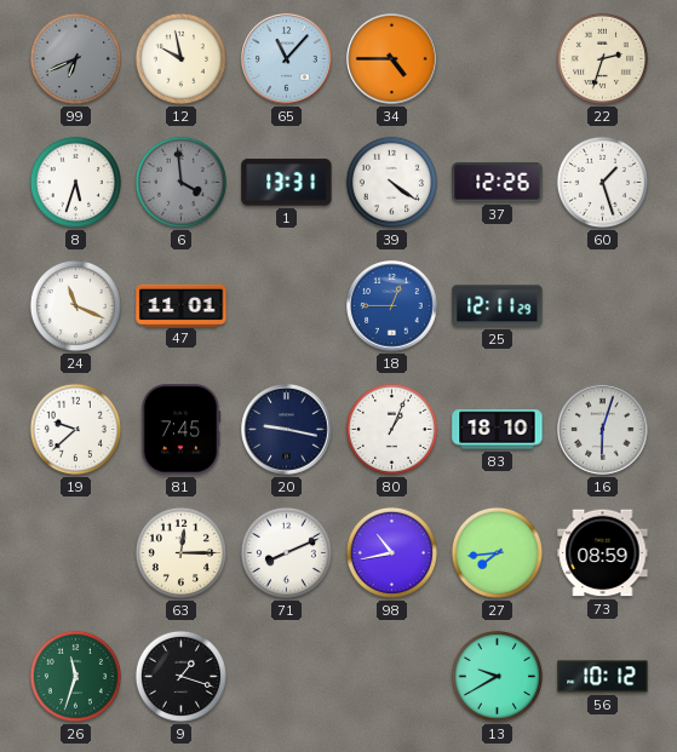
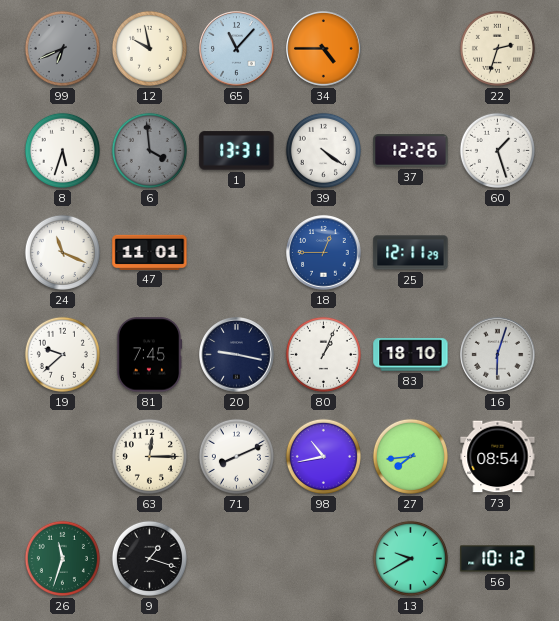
73: 08:59 -> 08:54 (498, 457)
